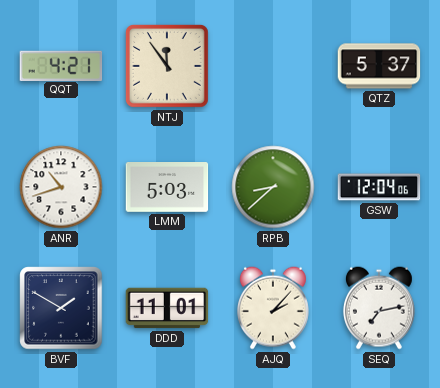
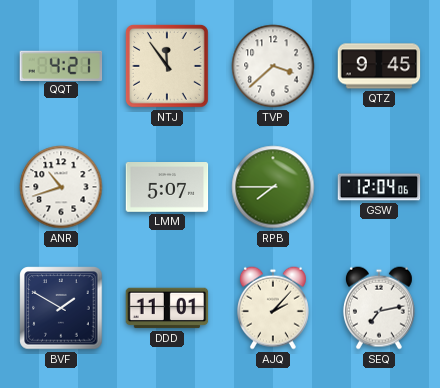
TVP: none -> 3:38 (273, 66)
QTZ: 5:37 -> 9:45 (379, 66)
LMM: 5:03 -> 5:07 (167, 188)
RPB: 8:38 -> 7:45 (273, 187)
